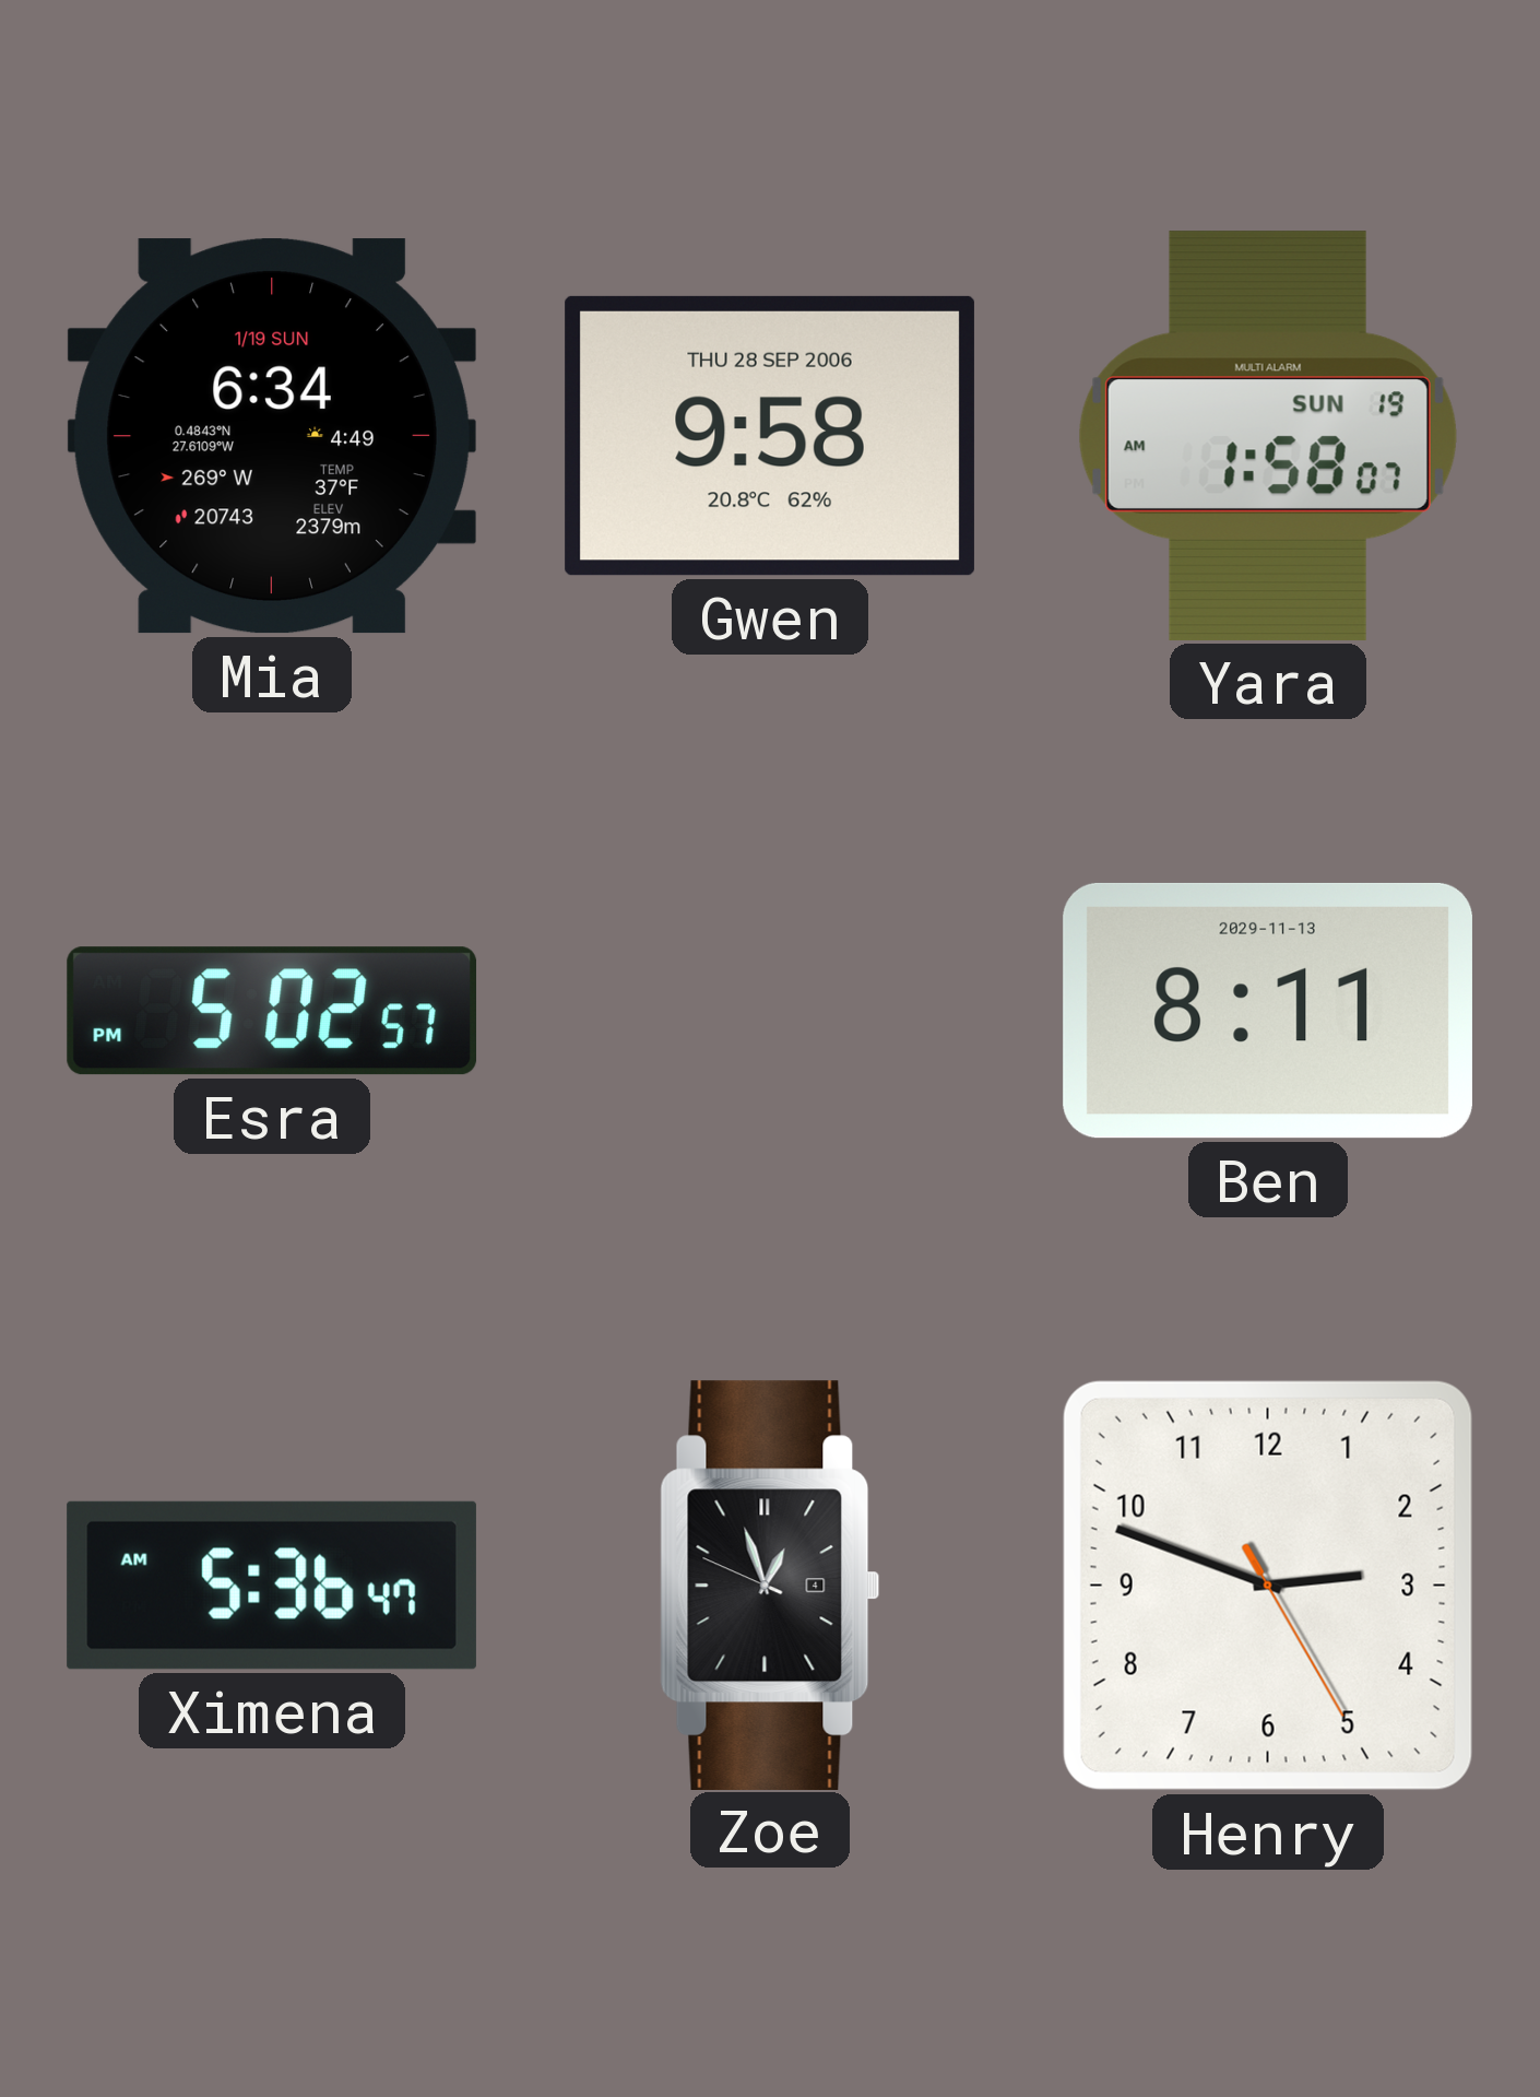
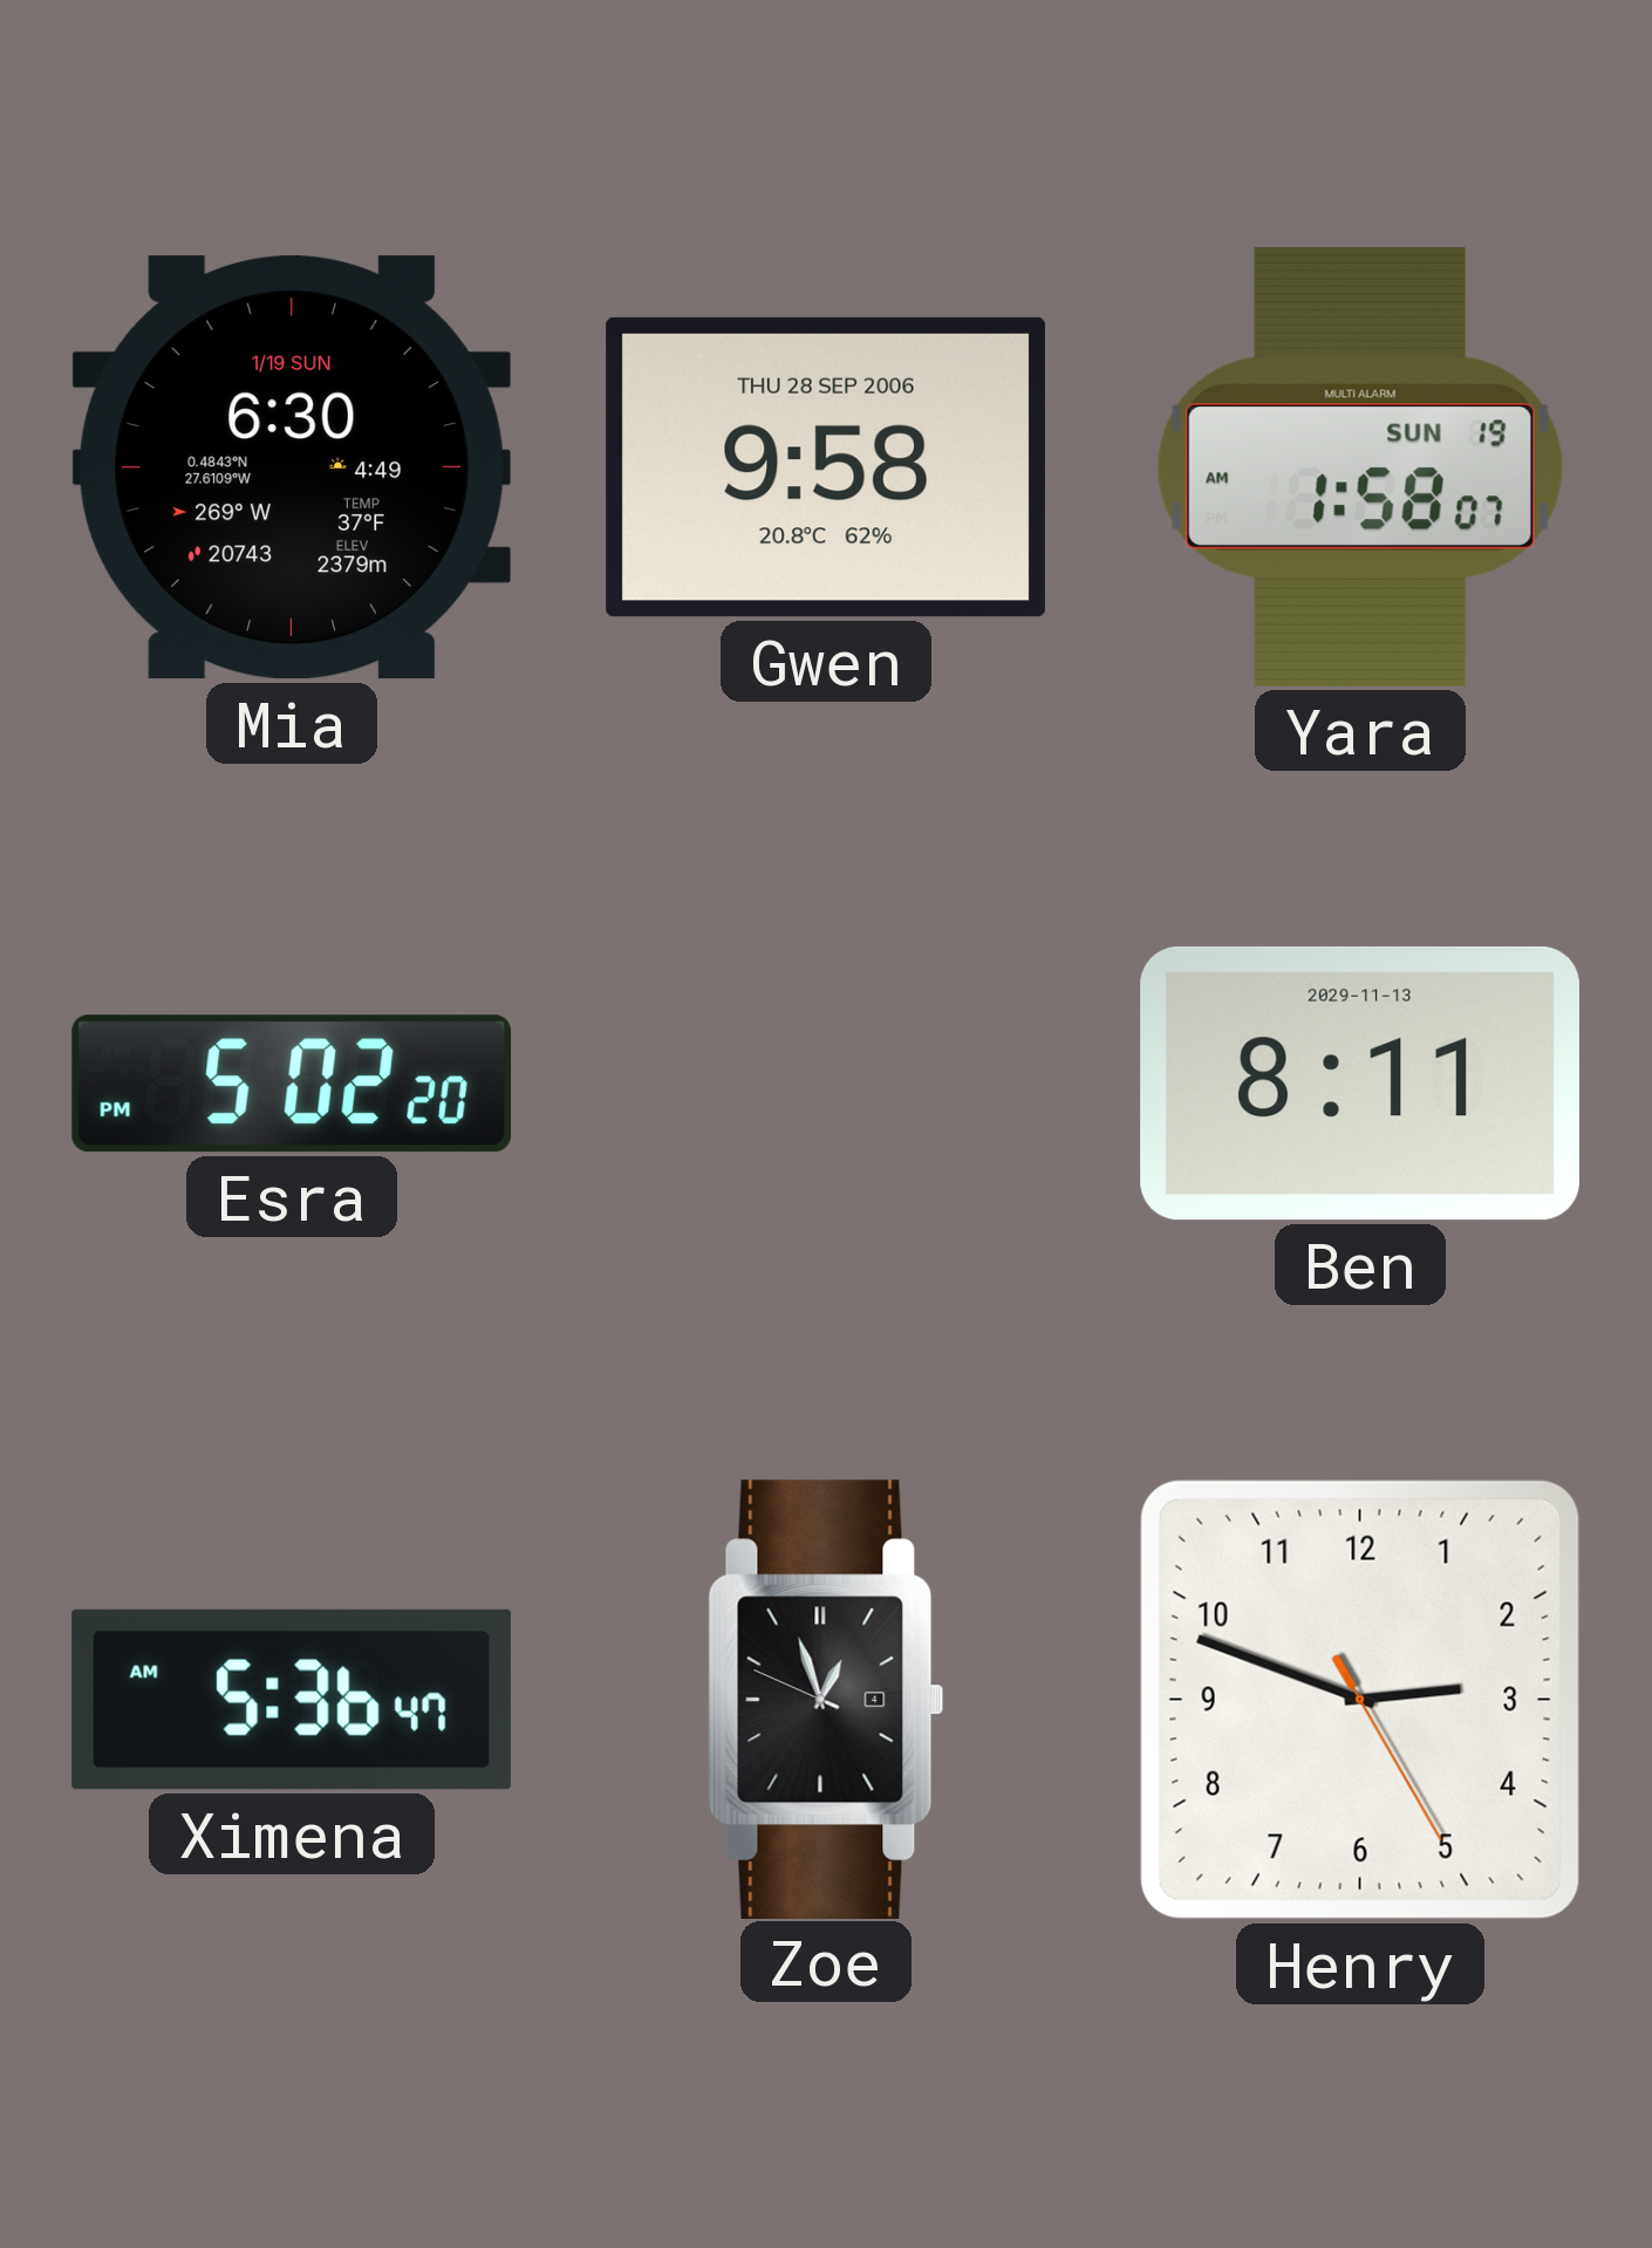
Mia: 6:34 -> 6:30 (292, 467)
Esra: 5:02:57 PM -> 5:02:20 PM (292, 1084)
